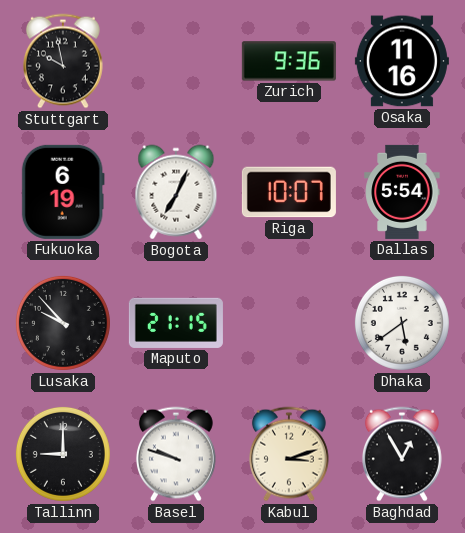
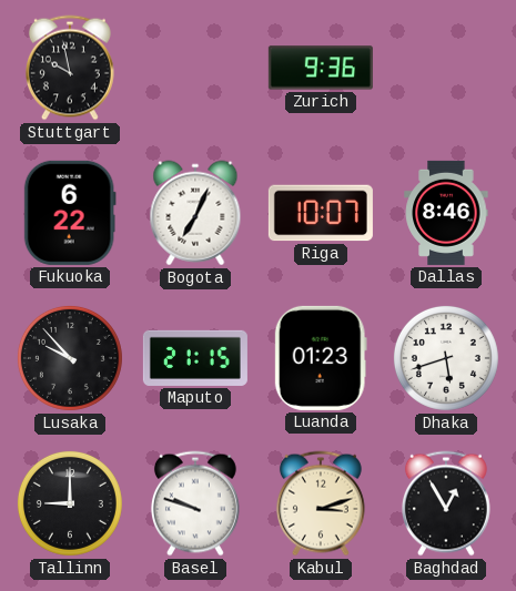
Osaka: 11:16 -> none (402, 61)
Fukuoka: 6:19 -> 6:22 (70, 213)
Dallas: 5:54 -> 8:46 (446, 213)
Luanda: none -> 01:23 (321, 358)
Dhaka: 5:39 -> 5:42 (446, 358)
